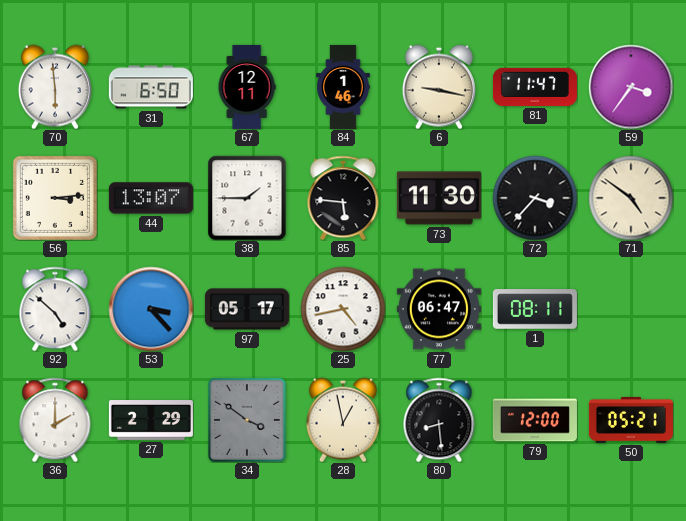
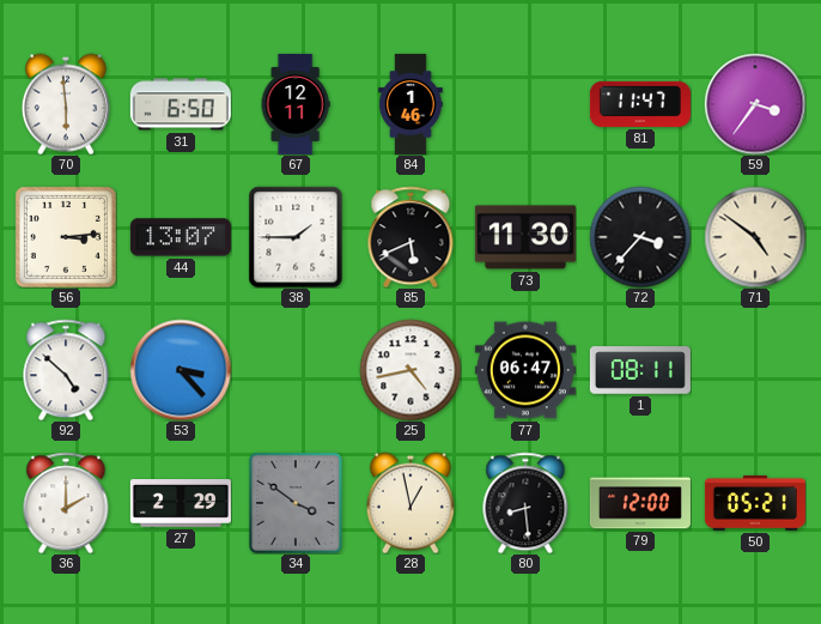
6: 9:17 -> none (439, 87)
85: 5:46 -> 5:41 (410, 237)
97: 05:17 -> none (247, 309)
